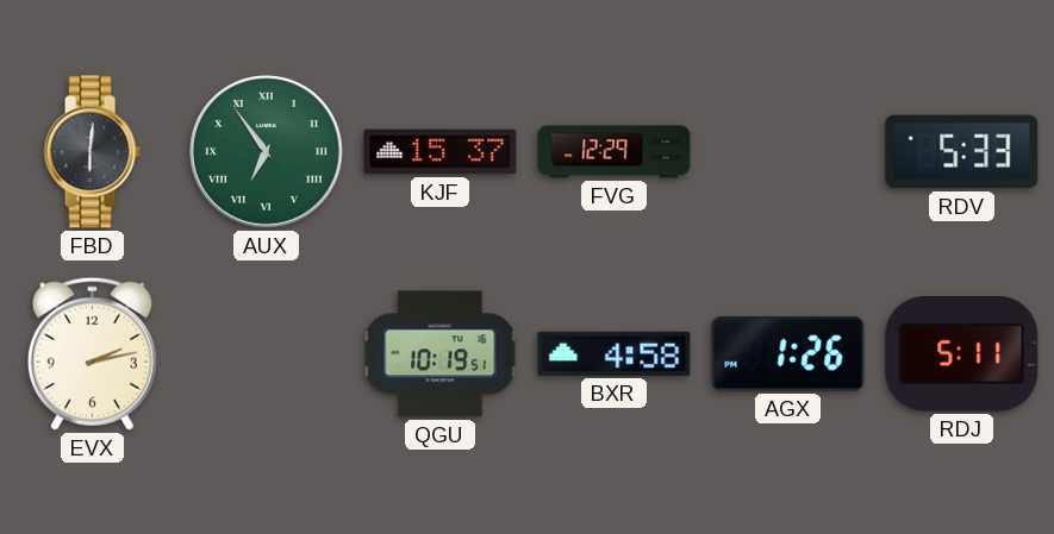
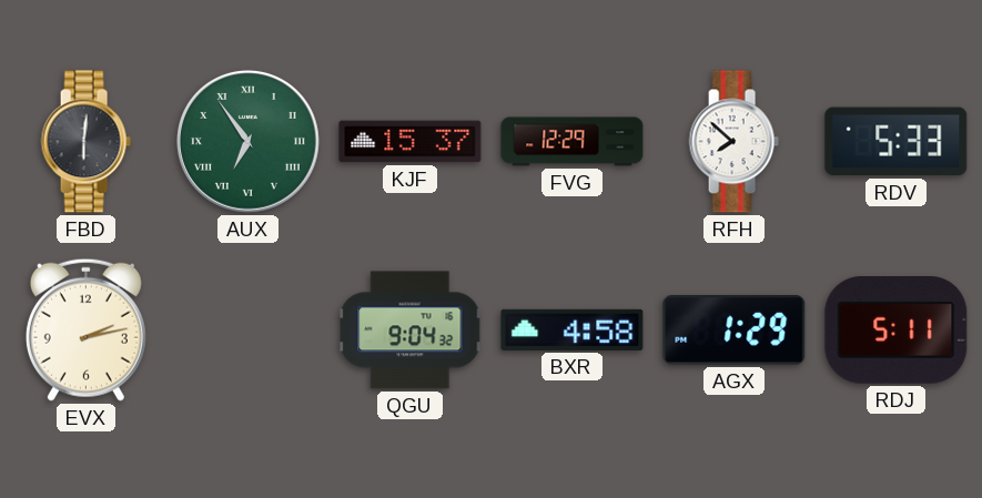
RFH: none -> 7:52 (733, 142)
QGU: 10:19 -> 9:04 (411, 331)
AGX: 1:26 -> 1:29 (735, 331)
